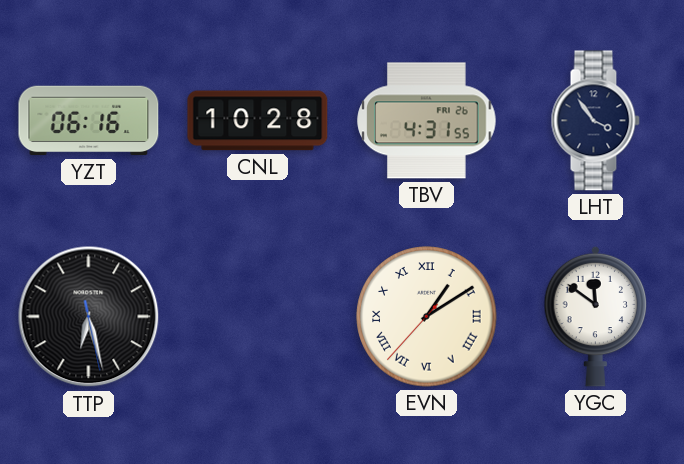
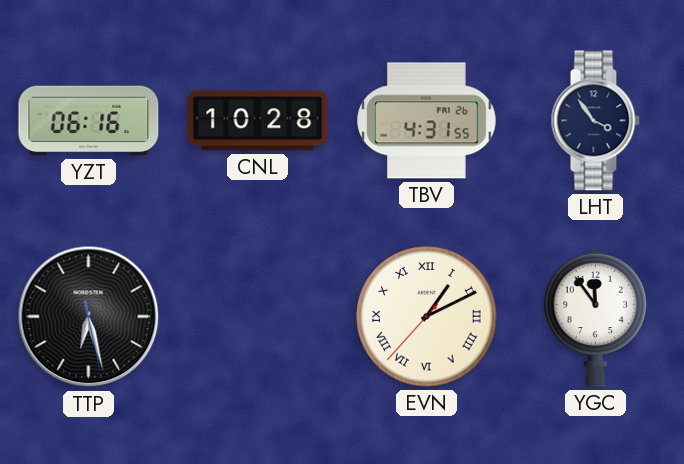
EVN: 1:09 -> 1:10 (427, 317)
YGC: 11:51 -> 11:54 (596, 316)
